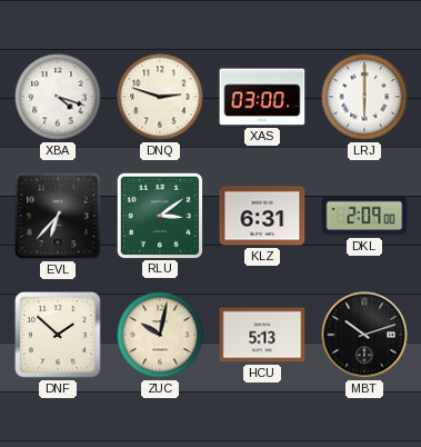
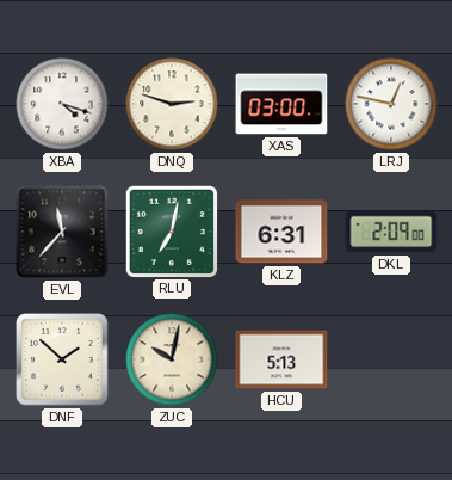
LRJ: 6:00 -> 12:47 (391, 104)
EVL: 6:37 -> 11:37 (62, 232)
RLU: 3:09 -> 7:02 (171, 230)
MBT: 10:12 -> none (364, 335)
